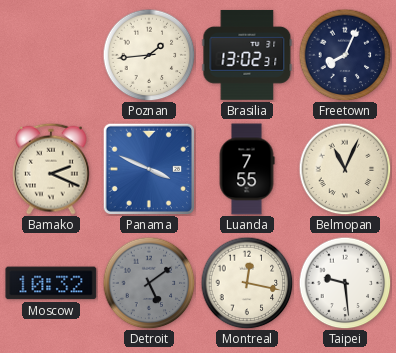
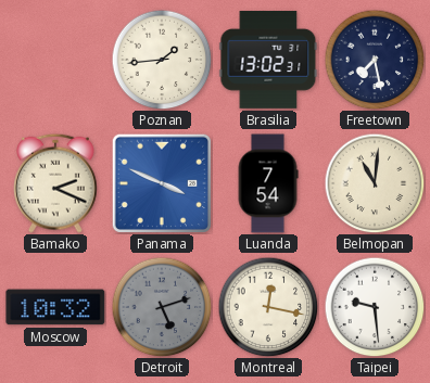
Freetown: 8:04 -> 7:28 (375, 60)
Luanda: 7:55 -> 7:54 (268, 183)
Belmopan: 11:04 -> 11:01 (375, 183)
Detroit: 5:09 -> 5:12 (162, 307)
